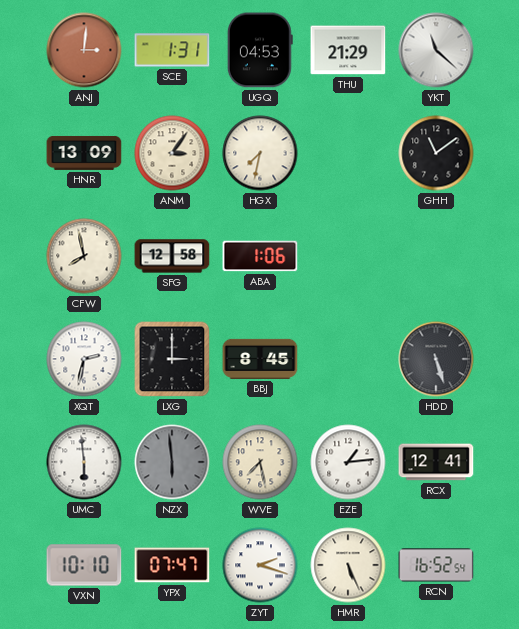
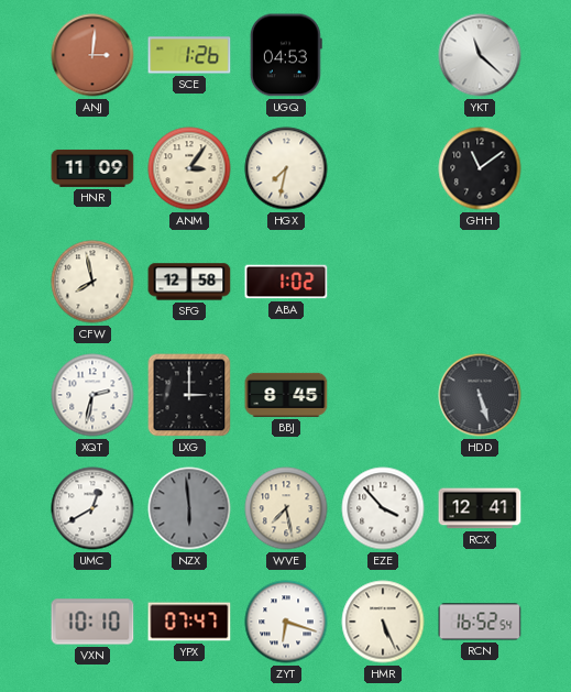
SCE: 1:31 -> 1:26 (189, 55)
THU: 21:29 -> none (348, 50)
HNR: 13:09 -> 11:09 (92, 168)
ABA: 1:06 -> 1:02 (286, 282)
UMC: 5:59 -> 12:40 (92, 508)
EZE: 1:14 -> 3:53 (383, 508)
ZYT: 2:18 -> 6:18 (286, 622)
